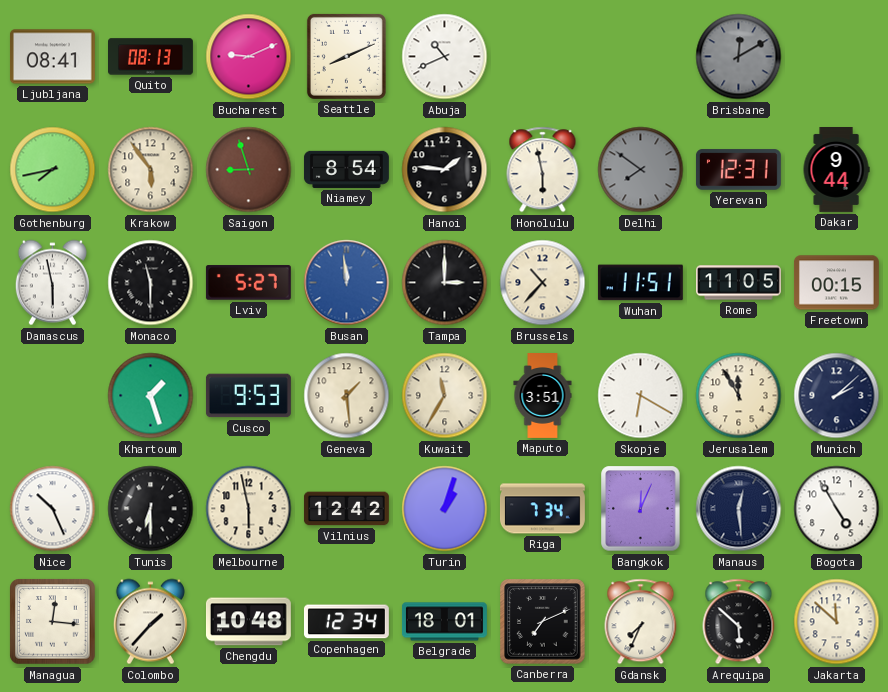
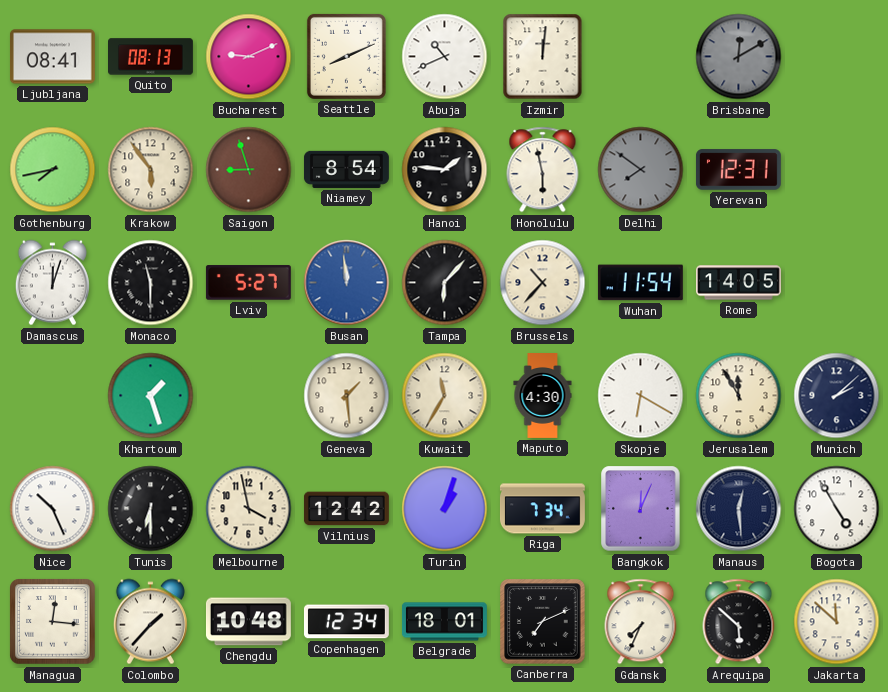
Izmir: none -> 12:01 (543, 57)
Dakar: 9:44 -> none (836, 170)
Damascus: 5:58 -> 12:03 (52, 283)
Tampa: 3:00 -> 6:07 (445, 283)
Wuhan: 11:51 -> 11:54 (640, 283)
Rome: 11:05 -> 14:05 (739, 283)
Freetown: 00:15 -> none (836, 283)
Cusco: 9:53 -> none (248, 396)
Maputo: 3:51 -> 4:30 (543, 396)
Melbourne: 5:58 -> 3:58 (249, 509)
